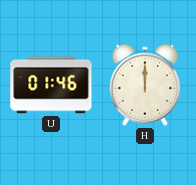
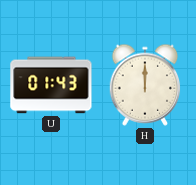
U: 01:46 -> 01:43 (51, 85)
